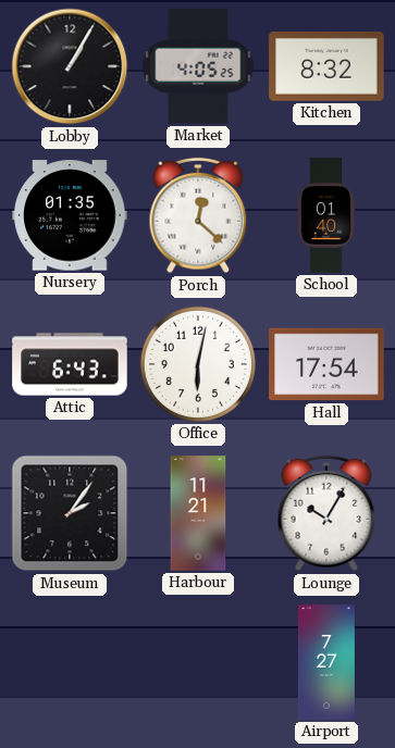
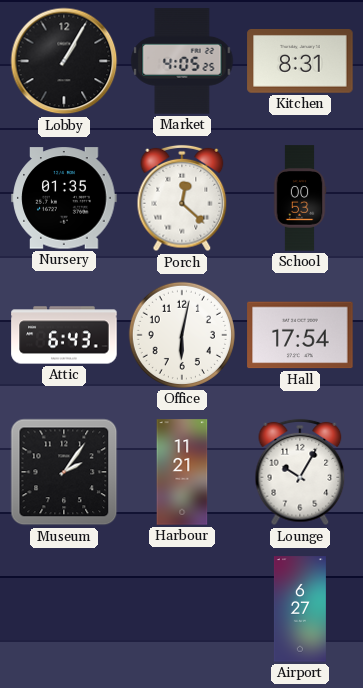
Kitchen: 8:32 -> 8:31 (300, 62)
School: 01:40 -> 00:53 (300, 198)
Airport: 7:27 -> 6:27 (300, 609)
